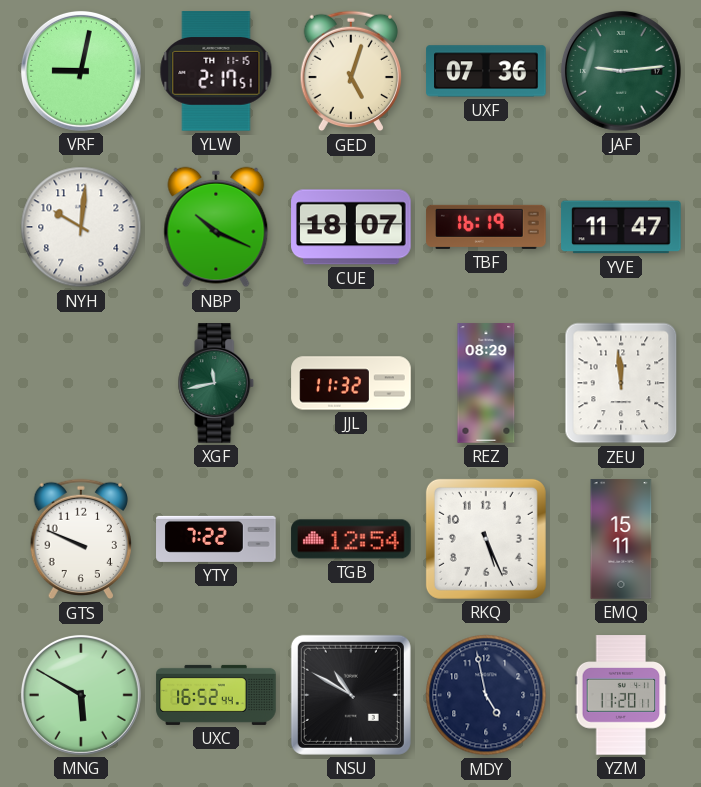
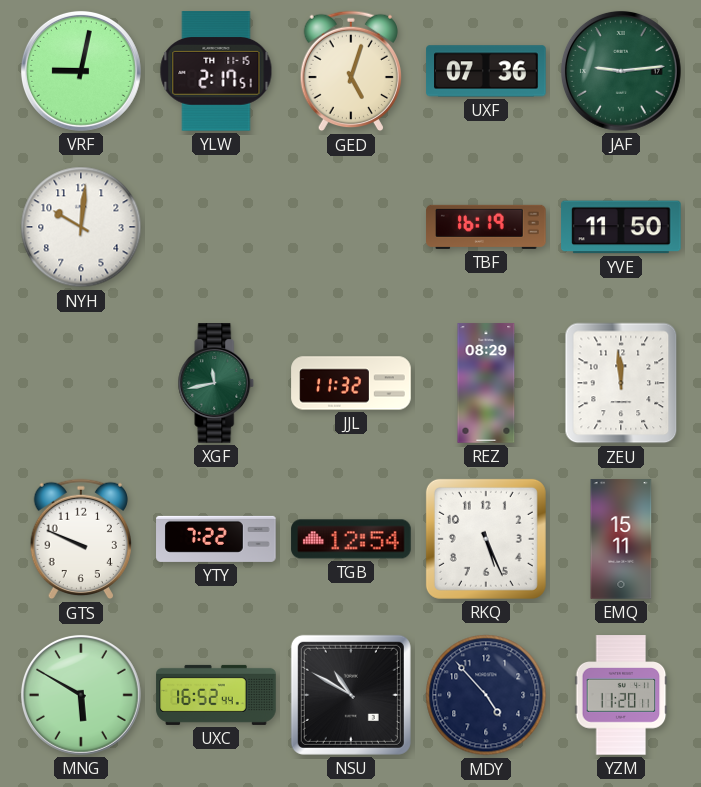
NBP: 10:19 -> none (216, 227)
CUE: 18:07 -> none (351, 227)
YVE: 11:47 -> 11:50 (621, 227)
MDY: 4:58 -> 4:53 (486, 695)
